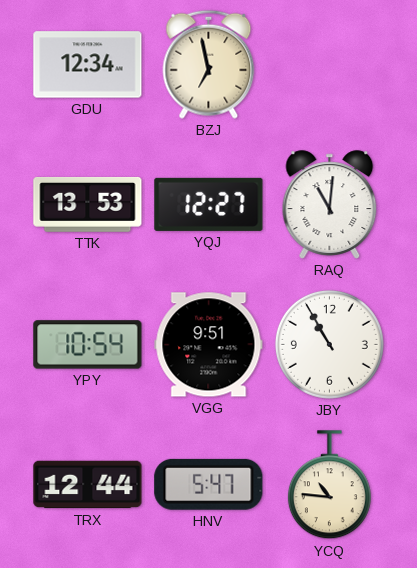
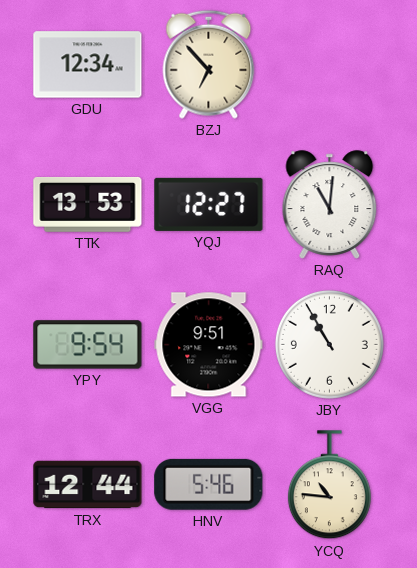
BZJ: 6:58 -> 6:53 (209, 64)
YPY: 10:54 -> 9:54 (88, 345)
HNV: 5:47 -> 5:46 (209, 484)
